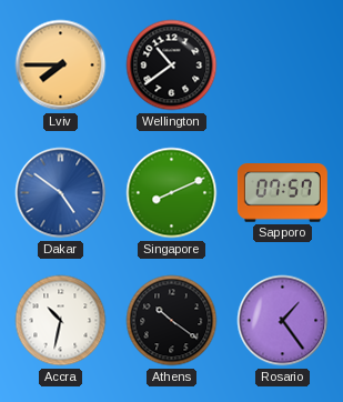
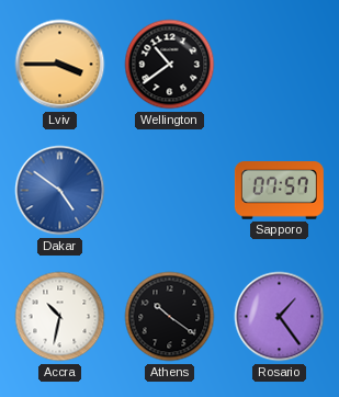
Lviv: 7:45 -> 3:45 (60, 65)
Singapore: 8:11 -> none (172, 193)
